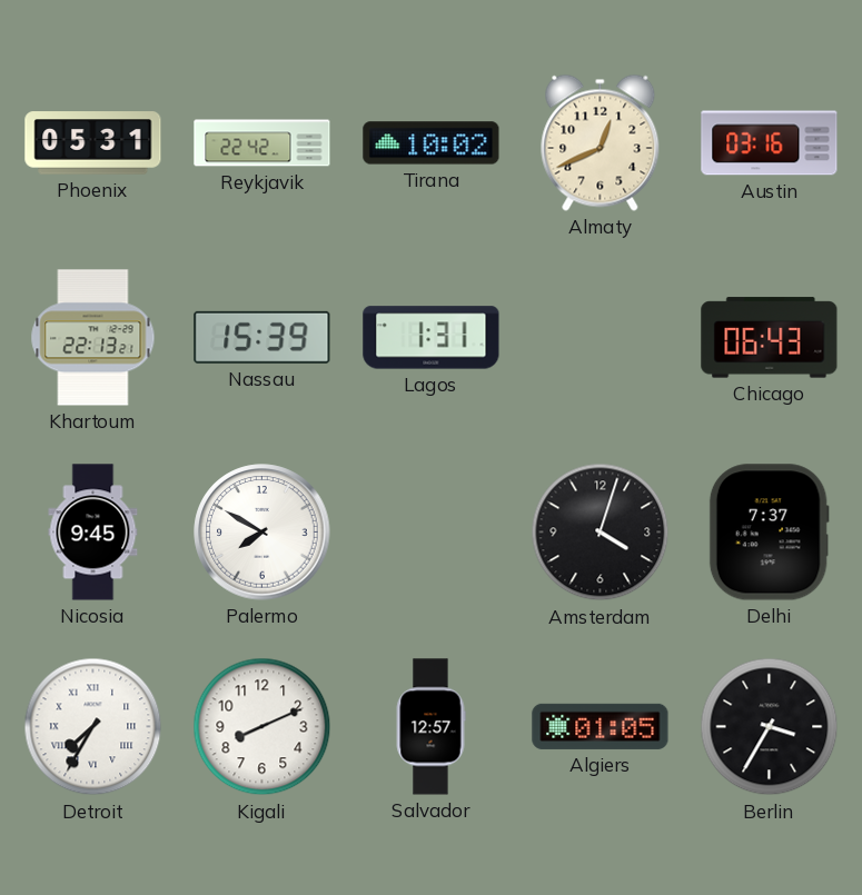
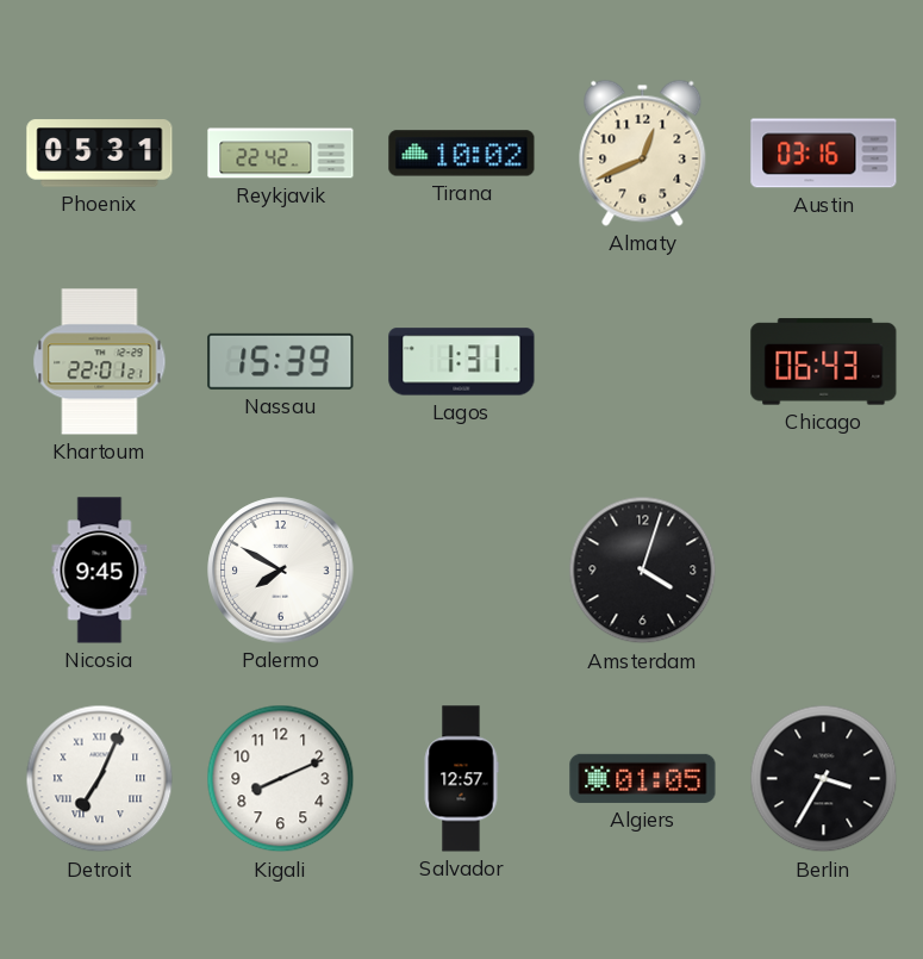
Khartoum: 22:13 -> 22:01 (100, 362)
Delhi: 7:37 -> none (769, 533)
Detroit: 7:35 -> 7:04 (100, 779)
